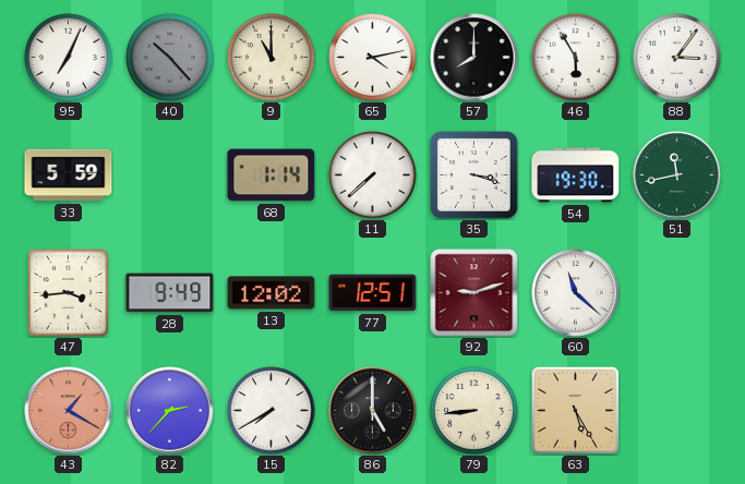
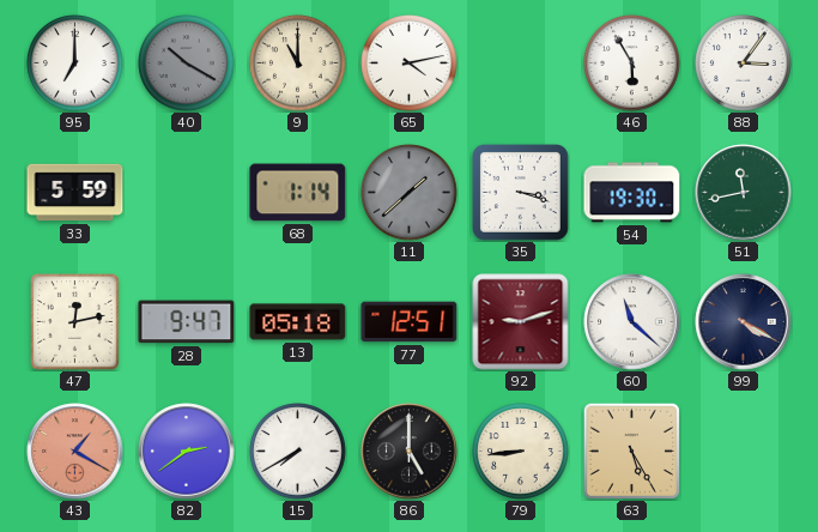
95: 7:04 -> 7:00 (75, 64)
40: 10:23 -> 10:20 (187, 64)
57: 8:00 -> none (474, 58)
11: 7:38 -> 1:38 (410, 193)
11 dial: white -> grey (410, 193)
47: 3:44 -> 12:13 (75, 322)
28: 9:49 -> 9:47 (187, 322)
13: 12:02 -> 05:18 (298, 322)
99: none -> 4:20 (744, 322)
82: 2:37 -> 2:39 (187, 452)
